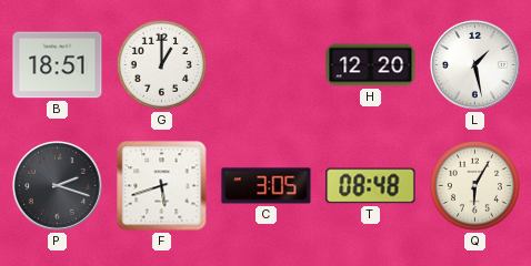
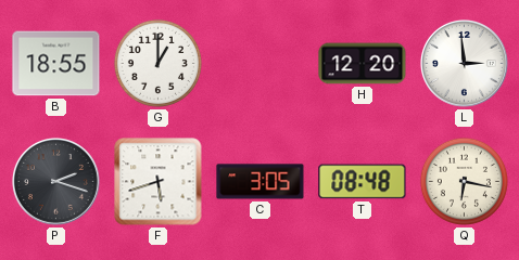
B: 18:51 -> 18:55 (56, 64)
L: 1:28 -> 2:59 (464, 63)
Q: 6:05 -> 6:17 (464, 181)
